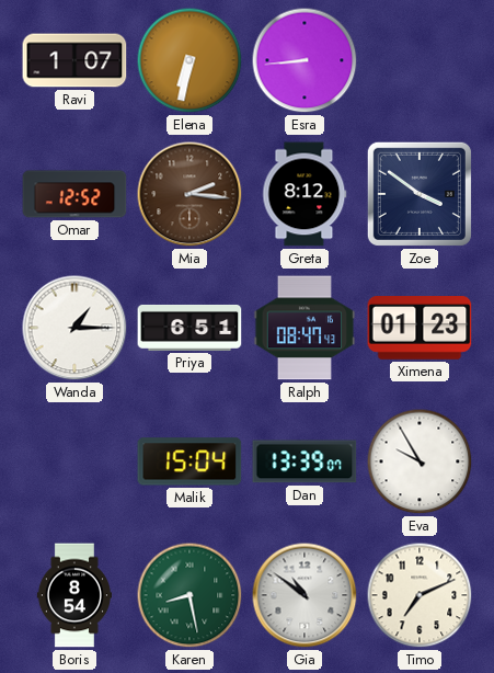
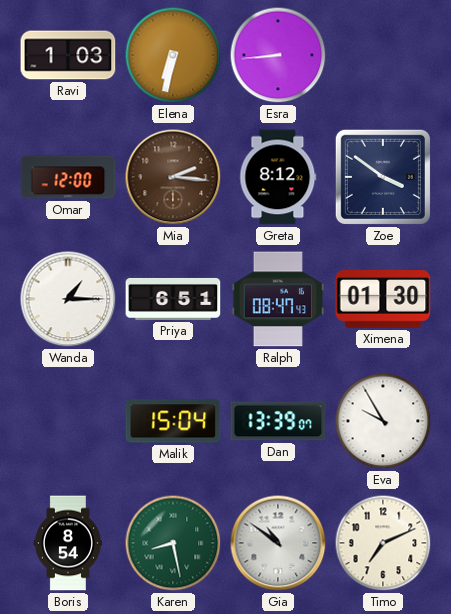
Ravi: 1:07 -> 1:03 (68, 55)
Omar: 12:52 -> 12:00 (68, 177)
Ximena: 01:23 -> 01:30 (383, 300)
